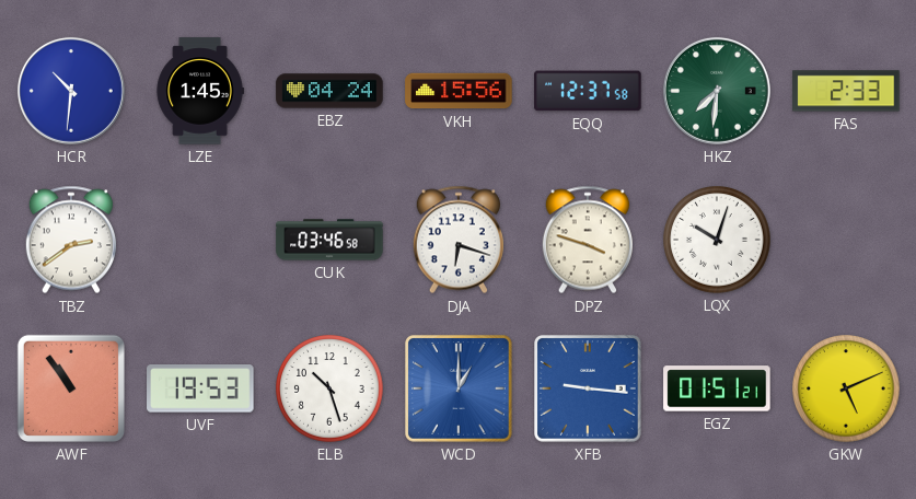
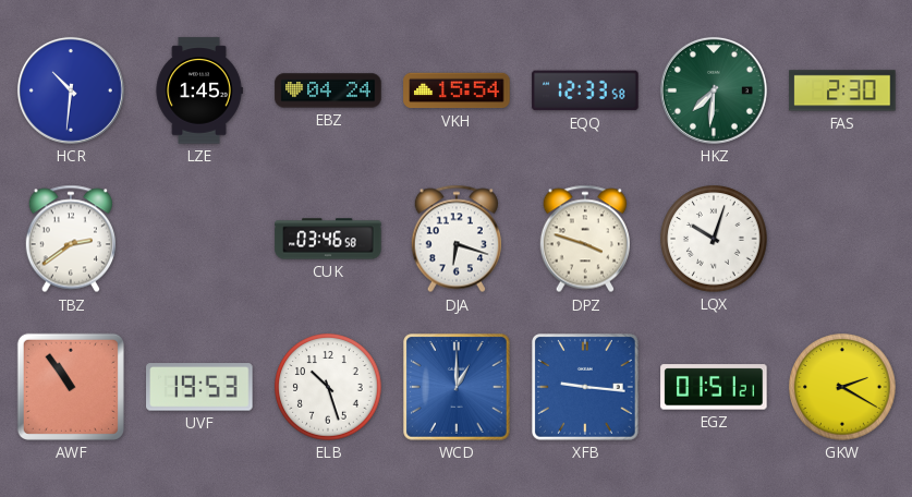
VKH: 15:56 -> 15:54 (457, 90)
EQQ: 12:37 -> 12:33 (585, 90)
FAS: 2:33 -> 2:30 (842, 90)
GKW: 5:11 -> 2:20 (842, 387)
